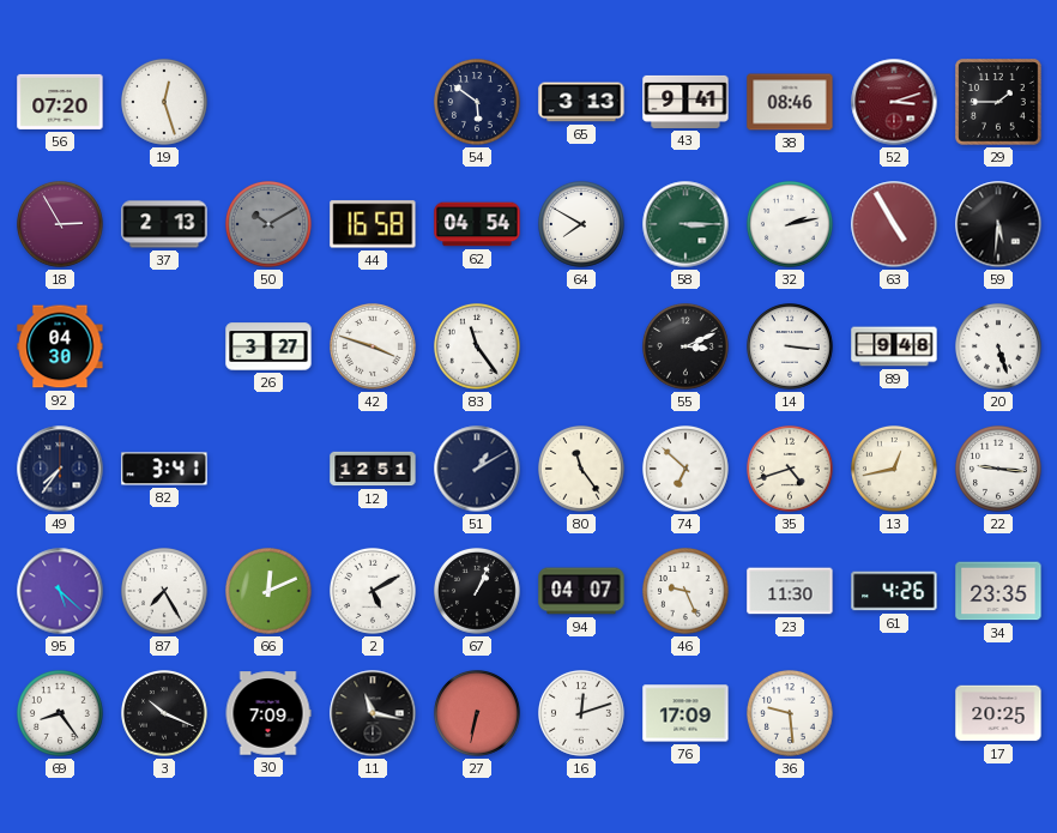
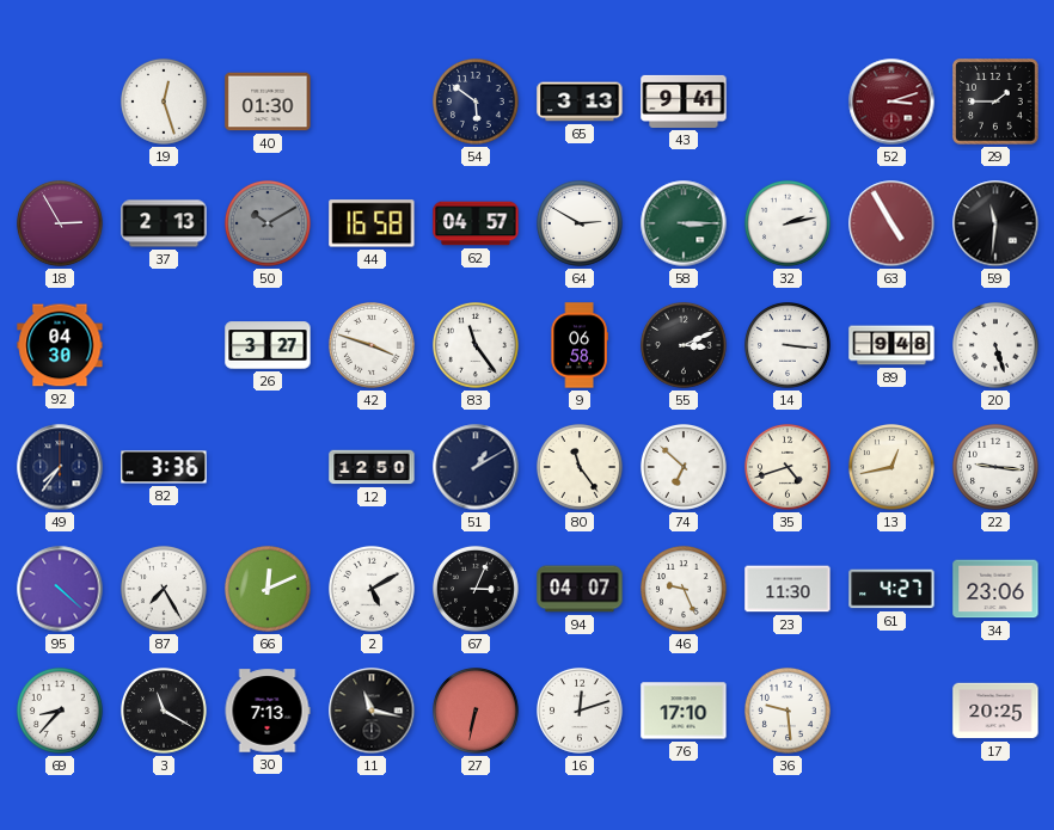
56: 07:20 -> none (60, 102)
40: none -> 01:30 (268, 102)
38: 08:46 -> none (790, 102)
62: 04:54 -> 04:57 (476, 223)
64: 7:50 -> 2:50 (581, 225)
59: 5:31 -> 11:31 (995, 223)
9: none -> 06:58 (580, 345)
82: 3:41 -> 3:36 (164, 467)
12: 12:51 -> 12:50 (372, 467)
95: 5:22 -> 4:22 (60, 589)
67: 1:04 -> 3:04 (477, 590)
61: 4:26 -> 4:27 (891, 589)
34: 23:35 -> 23:06 (995, 589)
69: 8:24 -> 8:37 (61, 712)
3: 10:19 -> 11:20 (165, 712)
30: 7:09 -> 7:13 (268, 711)
76: 17:09 -> 17:10 (684, 711)
